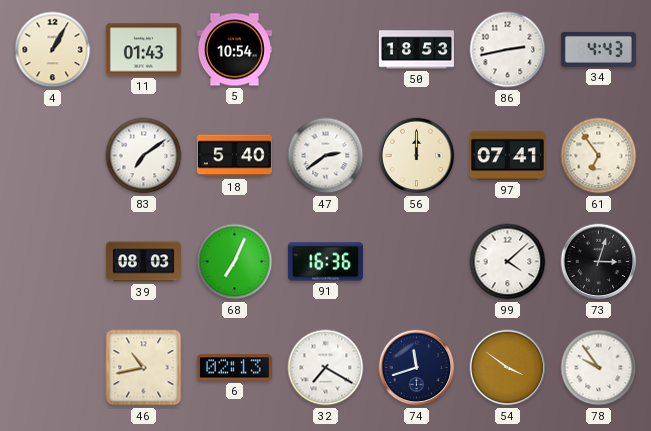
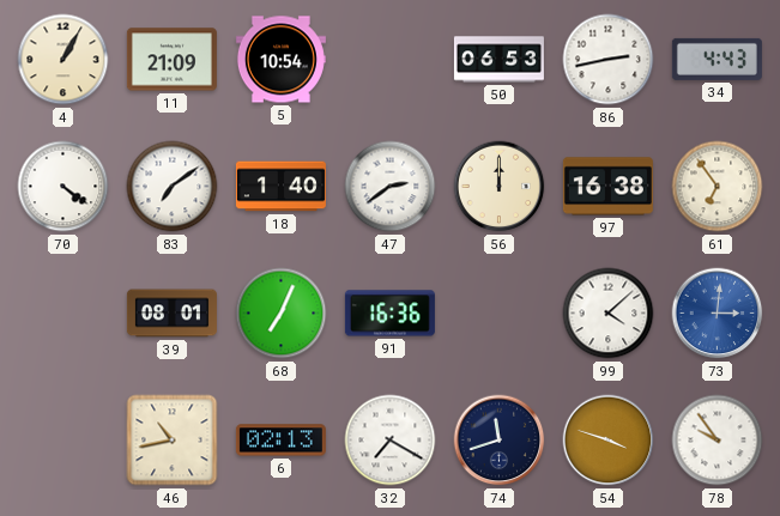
11: 01:43 -> 21:09 (171, 60)
50: 18:53 -> 06:53 (498, 60)
70: none -> 4:21 (64, 187)
18: 5:40 -> 1:40 (280, 187)
97: 07:41 -> 16:38 (607, 187)
39: 08:03 -> 08:01 (171, 314)
73: 3:03 -> 3:01 (718, 314)
73 dial: black -> blue (718, 314)
54: 3:51 -> 3:48 (609, 441)
